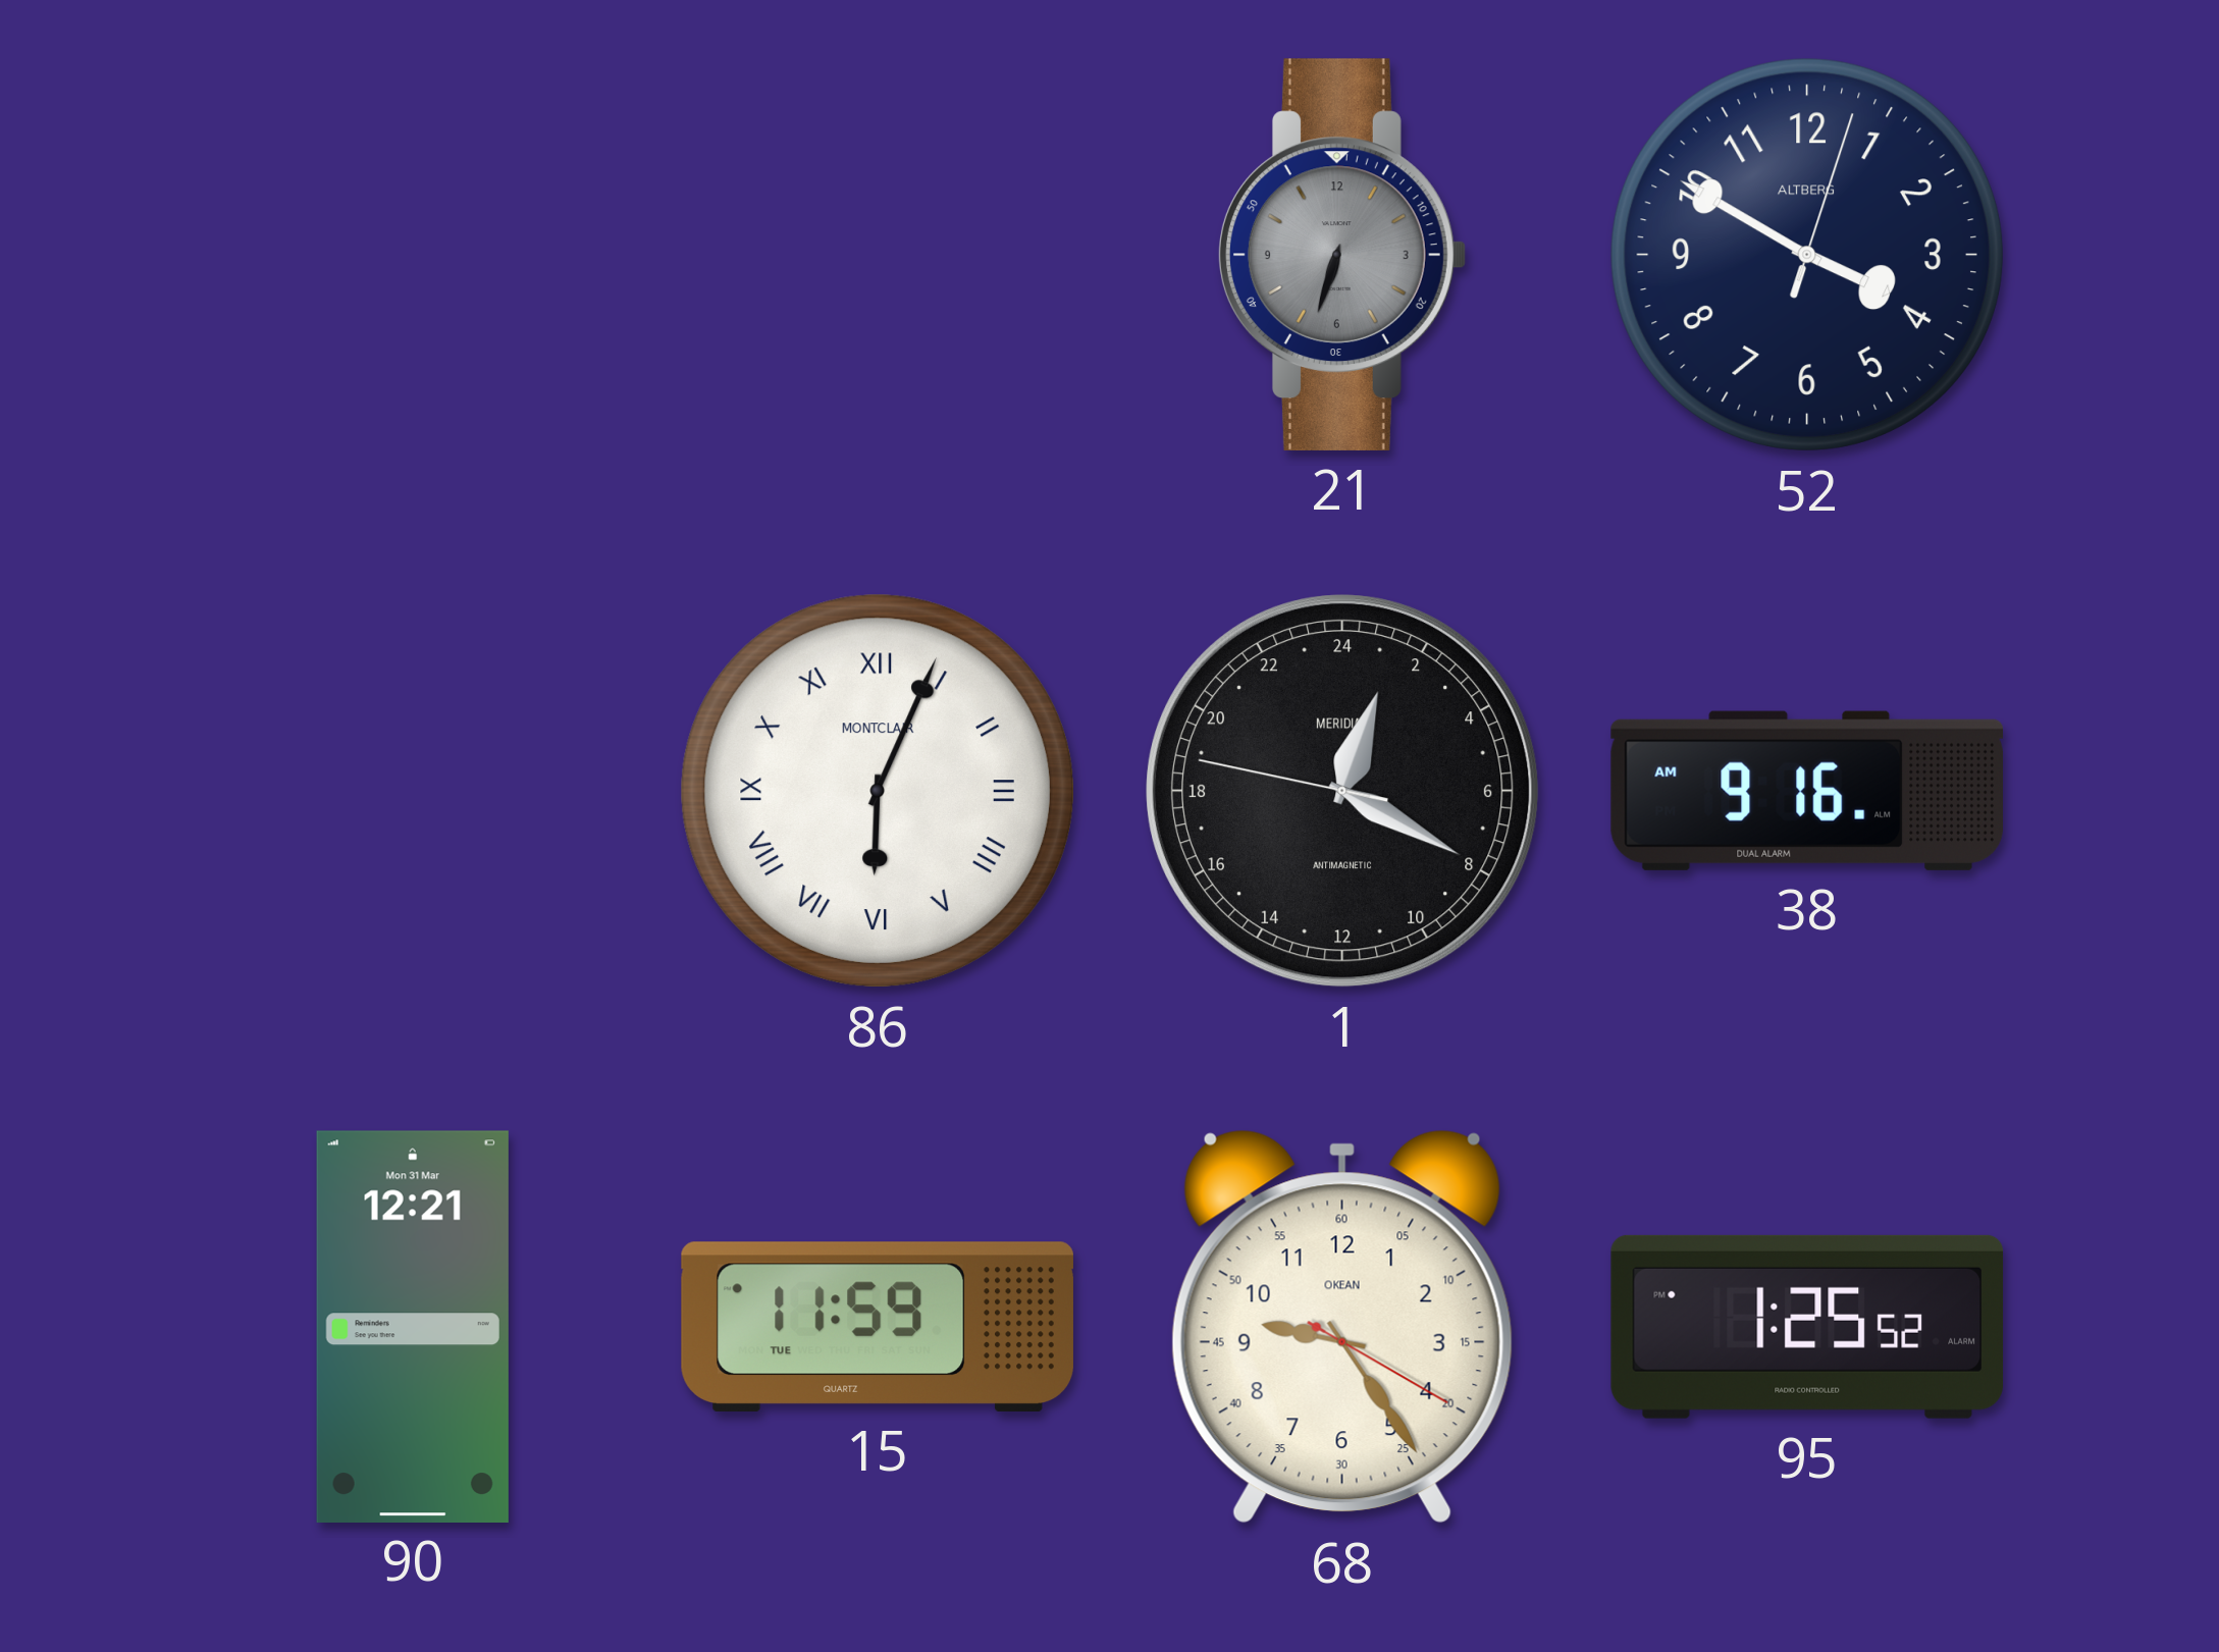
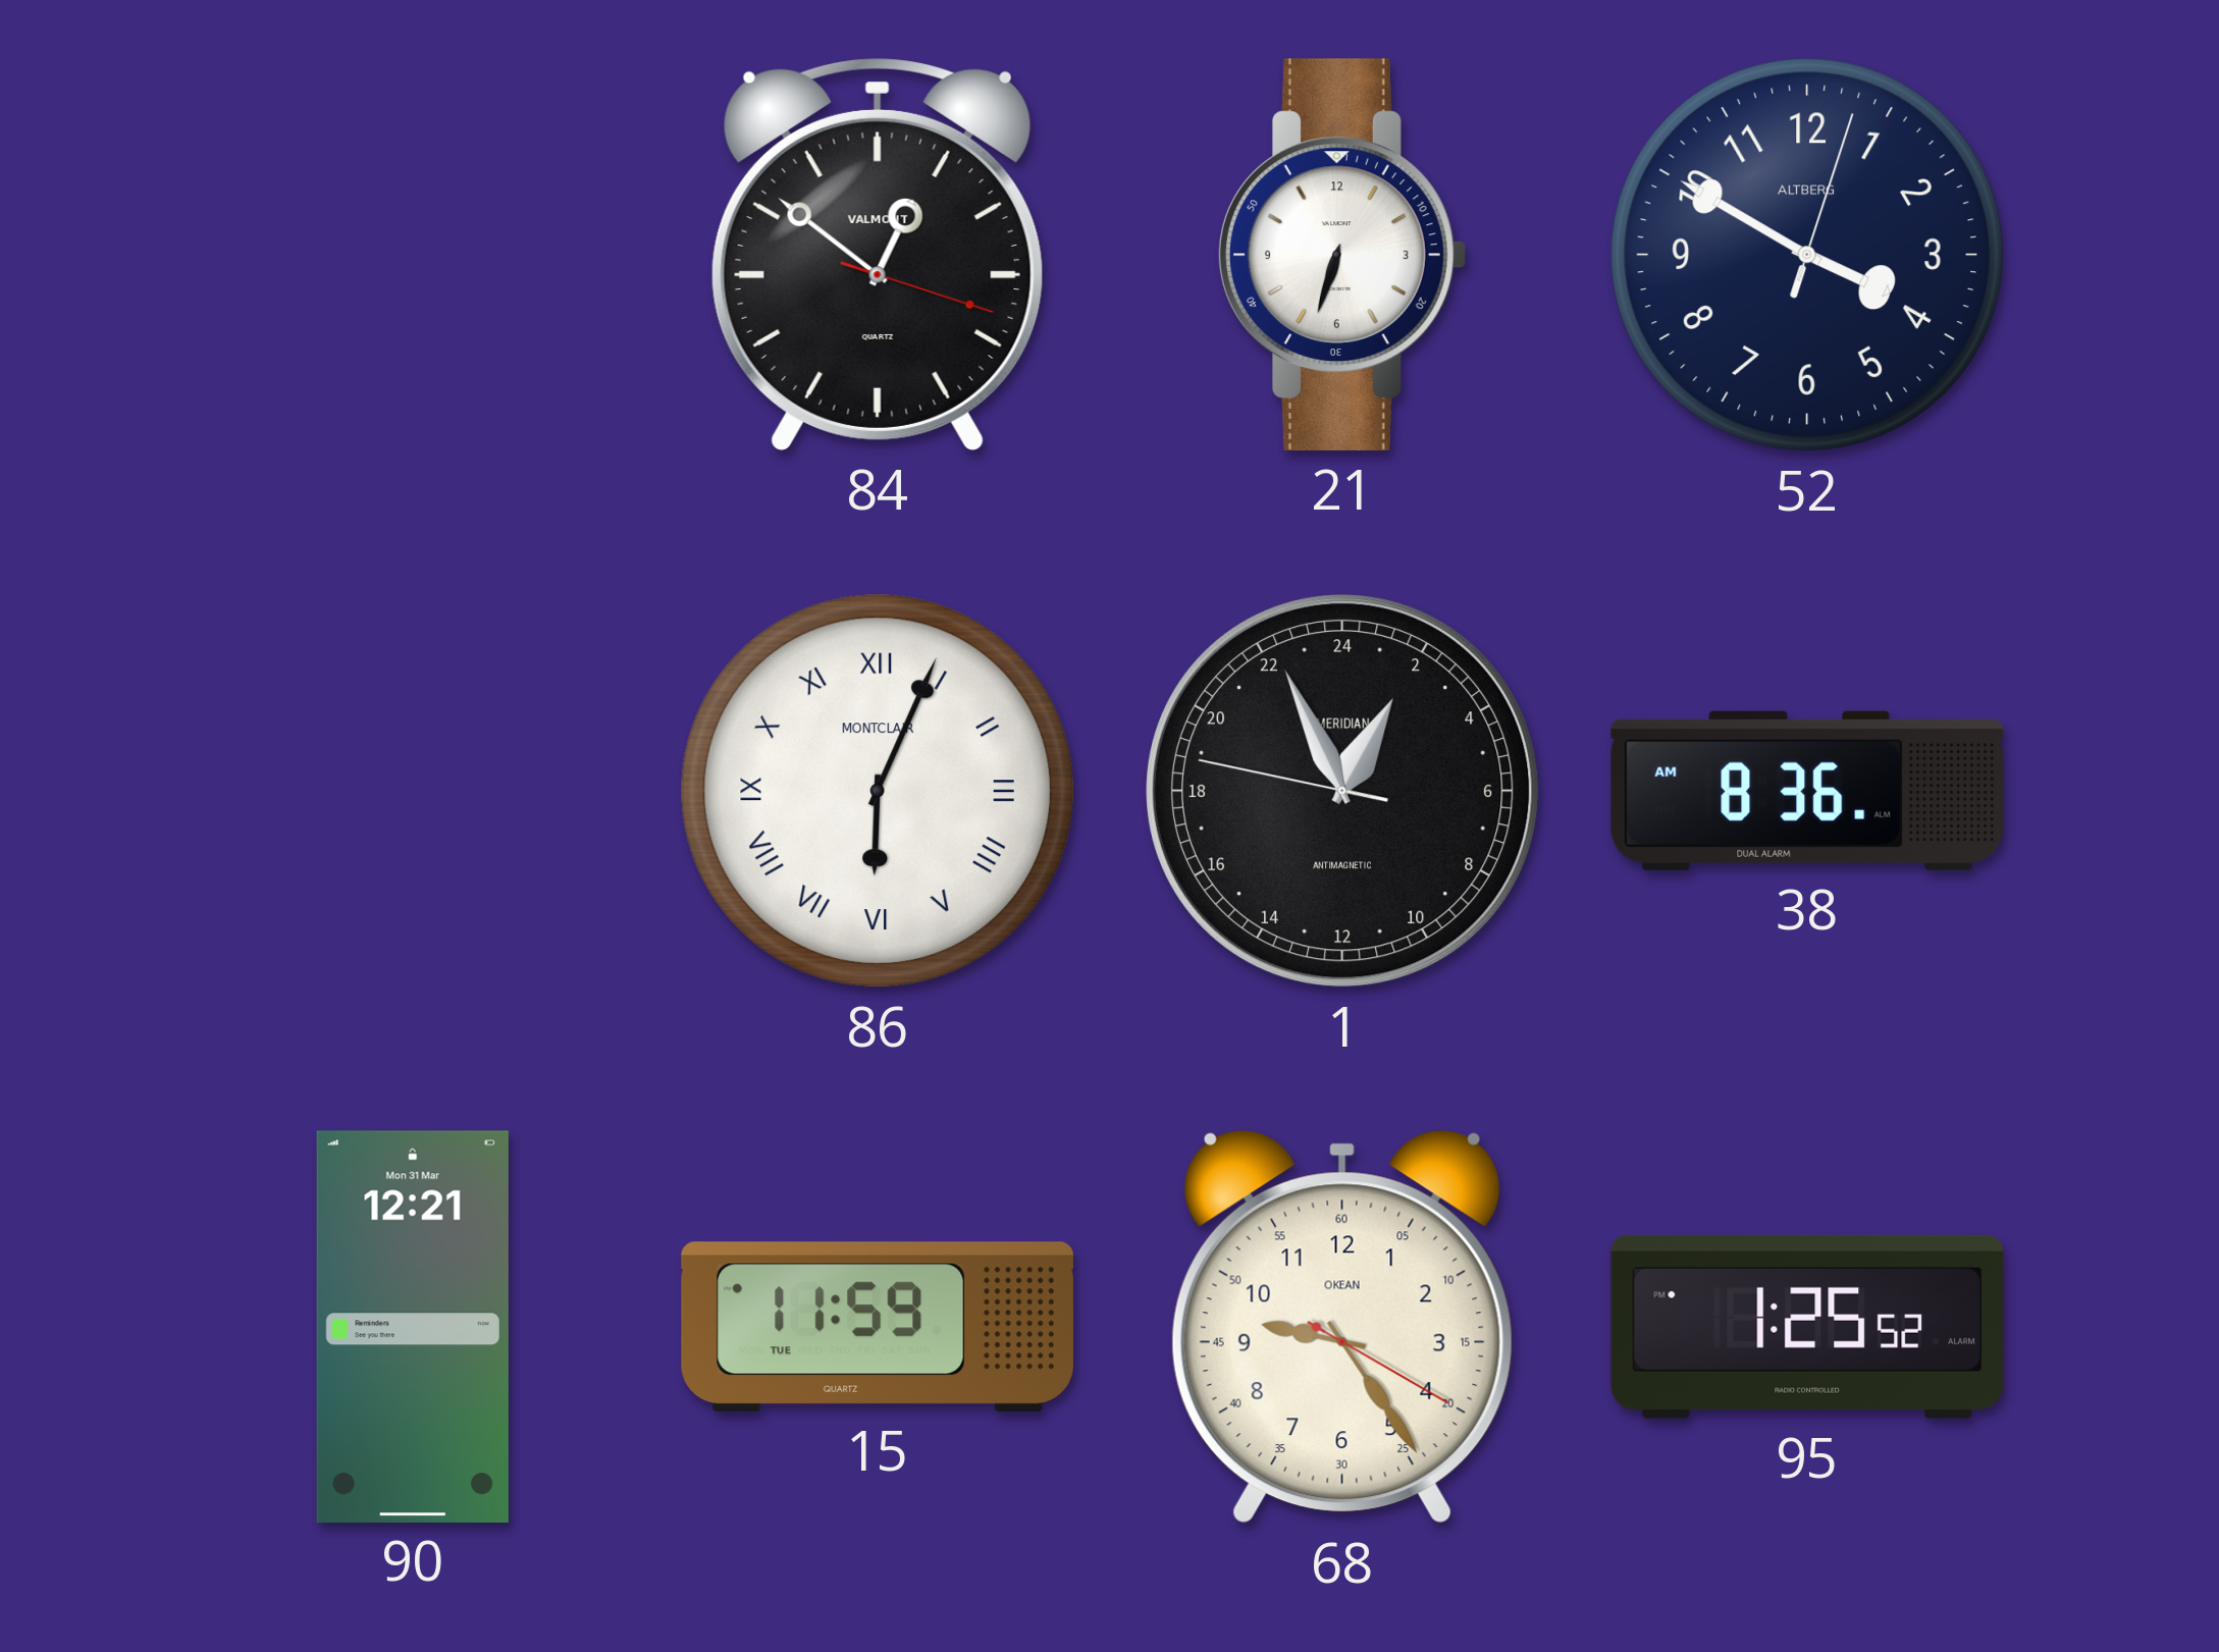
84: none -> 12:51 (878, 255)
21 dial: grey -> white (1341, 255)
1: 1:19 -> 1:55 (1343, 792)
38: 9:16 -> 8:36 (1807, 791)
